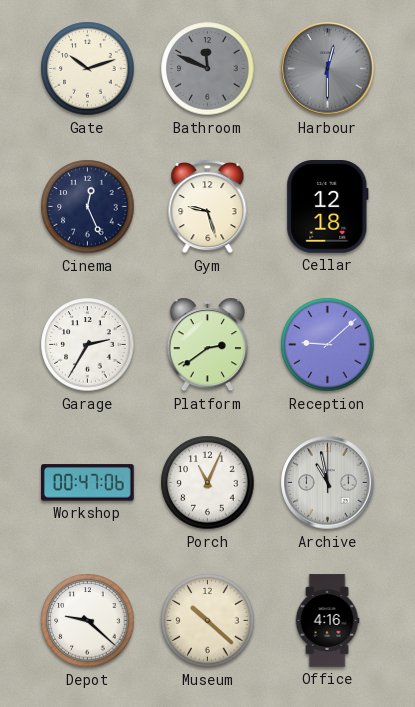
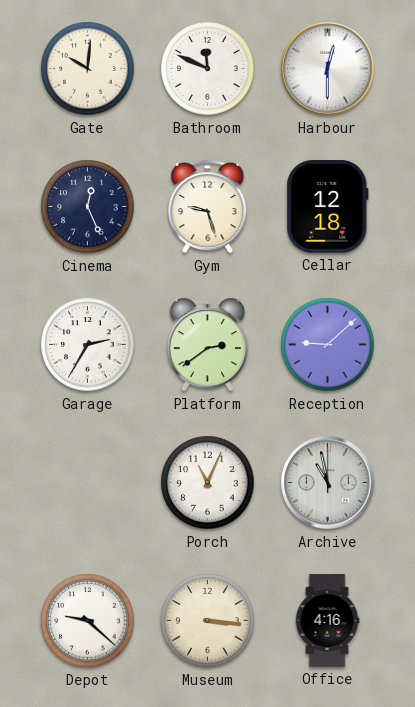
Gate: 10:12 -> 10:01 (88, 69)
Bathroom dial: grey -> white (208, 69)
Harbour dial: grey -> white (328, 69)
Workshop: 00:47 -> none (88, 483)
Museum: 10:22 -> 3:16 (208, 621)
